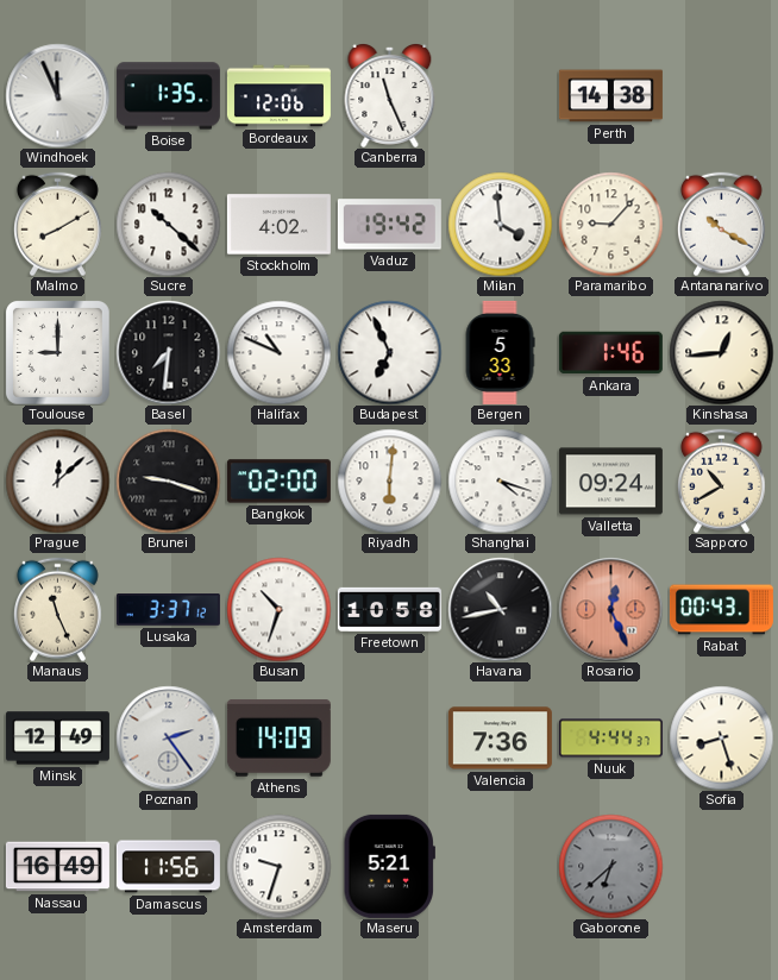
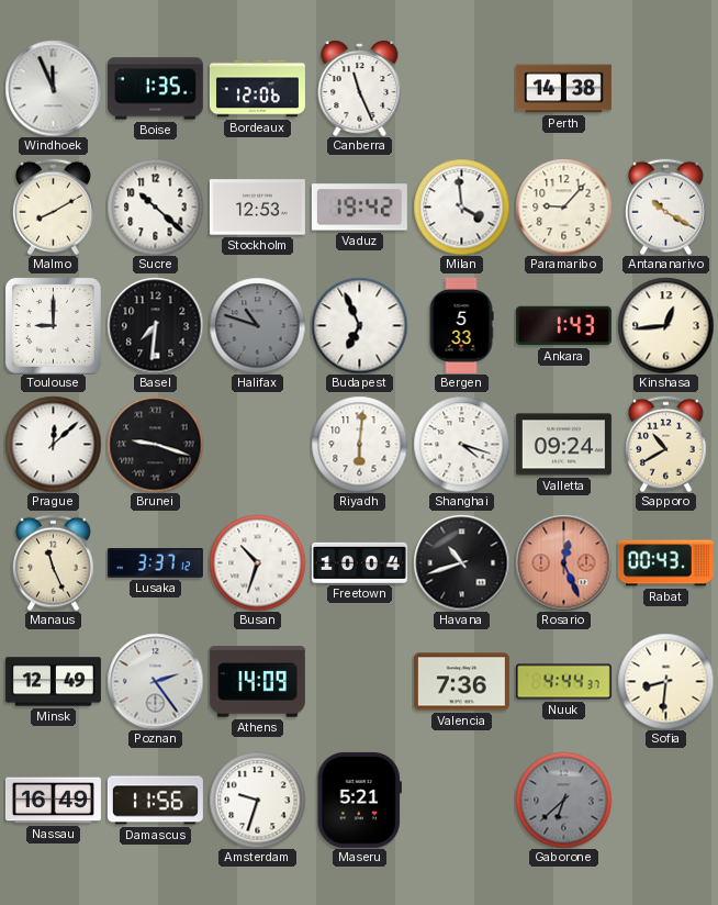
Stockholm: 4:02 -> 12:53 (257, 208)
Halifax: 10:49 -> 10:48 (257, 325)
Halifax dial: white -> grey (257, 325)
Ankara: 1:46 -> 1:43 (563, 326)
Bangkok: 02:00 -> none (278, 482)
Freetown: 10:58 -> 10:04 (359, 562)
Havana: 10:43 -> 10:42 (461, 562)
Sofia: 8:27 -> 8:31 (665, 681)
